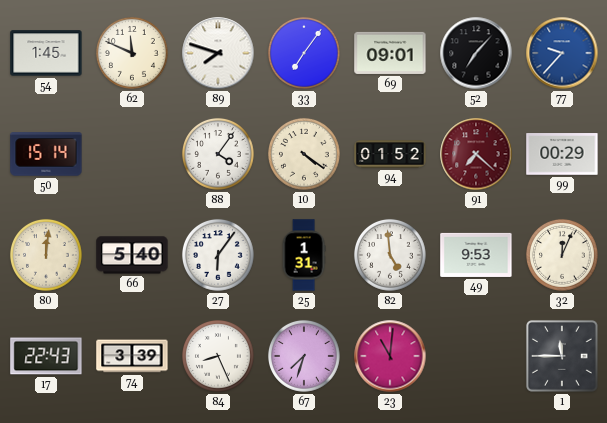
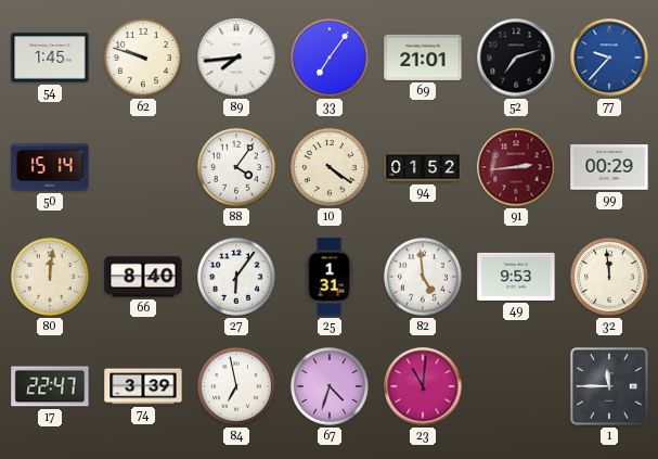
62: 11:49 -> 9:48 (143, 58)
89: 7:48 -> 7:44 (236, 58)
69: 09:01 -> 21:01 (423, 58)
52: 7:07 -> 7:12 (516, 58)
91: 7:22 -> 2:44 (516, 167)
66: 5:40 -> 8:40 (143, 277)
32: 12:04 -> 11:59 (609, 277)
17: 22:43 -> 22:47 (50, 386)
84: 8:26 -> 6:58 (236, 386)
67: 7:33 -> 4:33 (330, 386)
